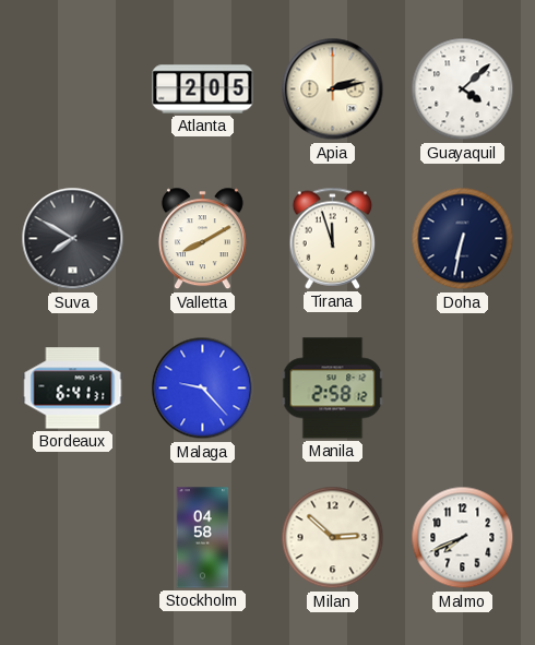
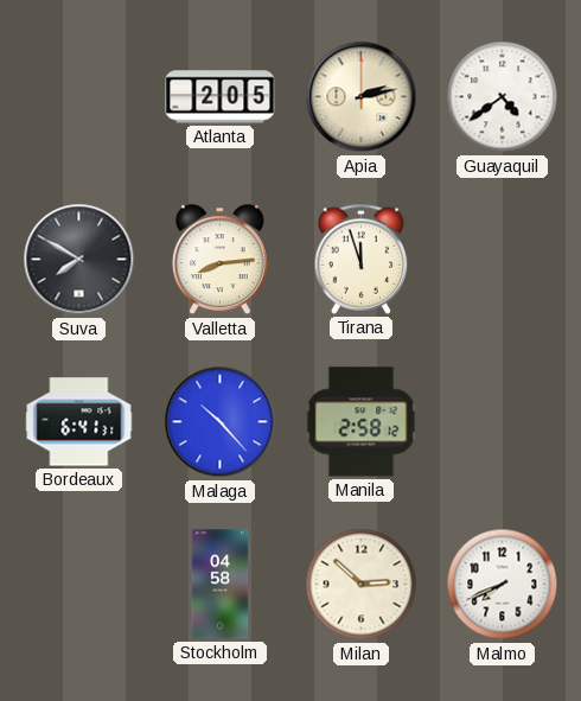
Guayaquil: 4:08 -> 4:39 (503, 97)
Valletta: 8:10 -> 8:14 (219, 260)
Doha: 6:32 -> none (463, 239)
Malaga: 9:23 -> 10:23 (221, 422)
